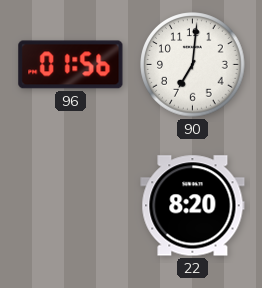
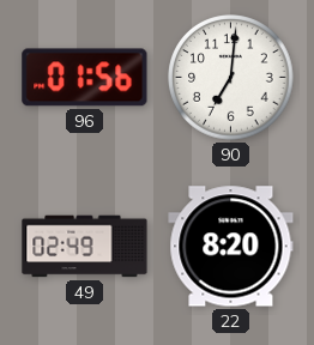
49: none -> 02:49 (85, 247)
